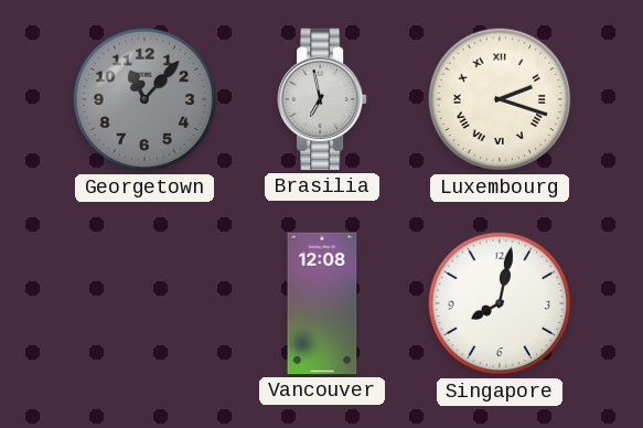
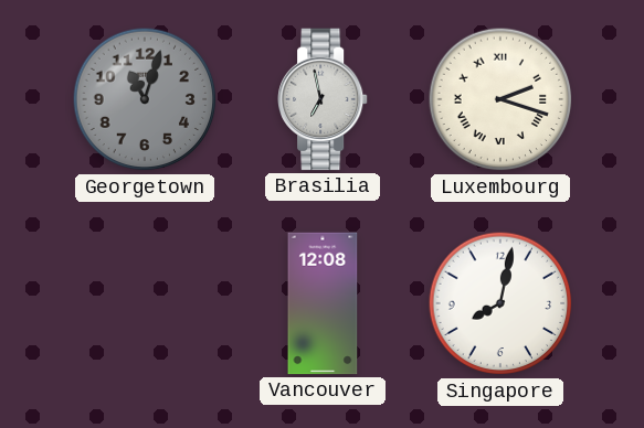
Georgetown: 11:07 -> 11:03 (145, 99)
